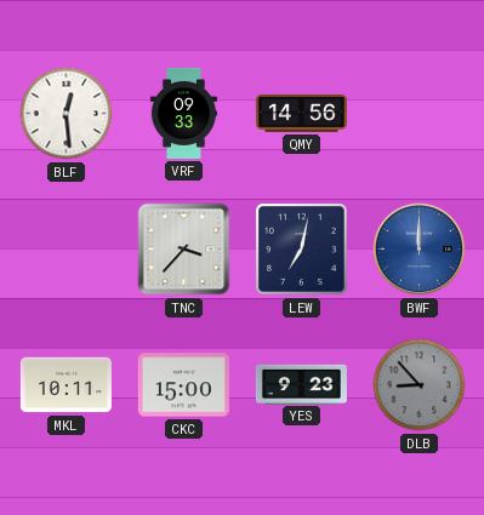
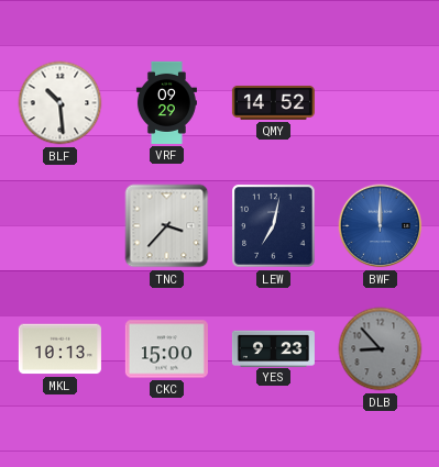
BLF: 12:29 -> 10:29 (61, 103)
VRF: 09:33 -> 09:29 (166, 102)
QMY: 14:56 -> 14:52 (273, 102)
MKL: 10:11 -> 10:13 (59, 349)
